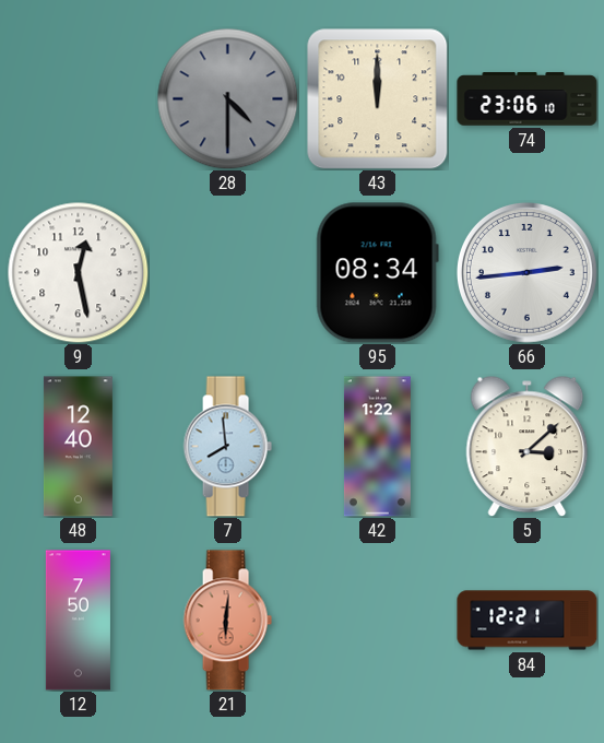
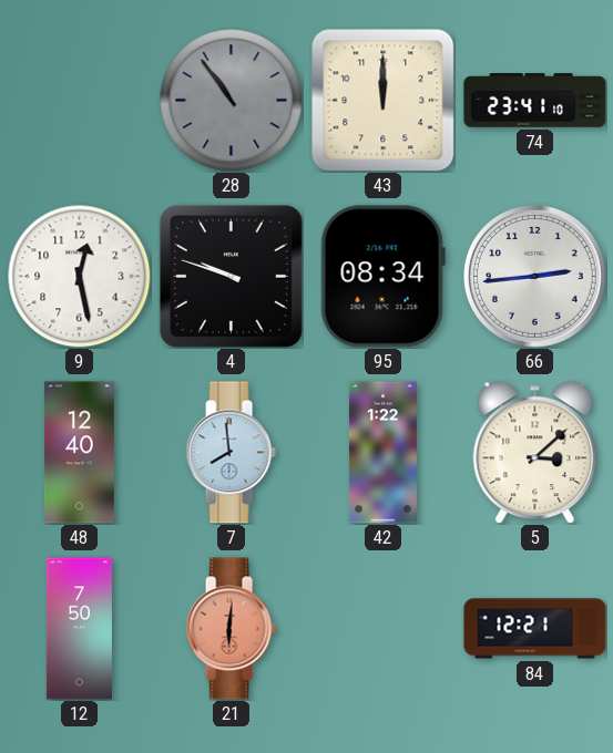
28: 4:30 -> 10:54 (231, 100)
74: 23:06 -> 23:41 (535, 101)
4: none -> 9:48 (231, 276)
